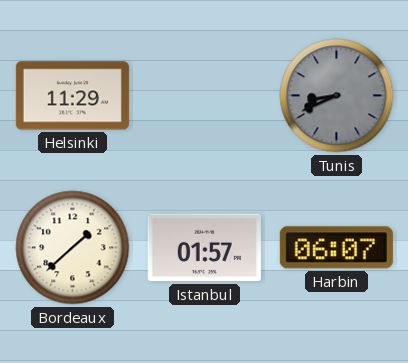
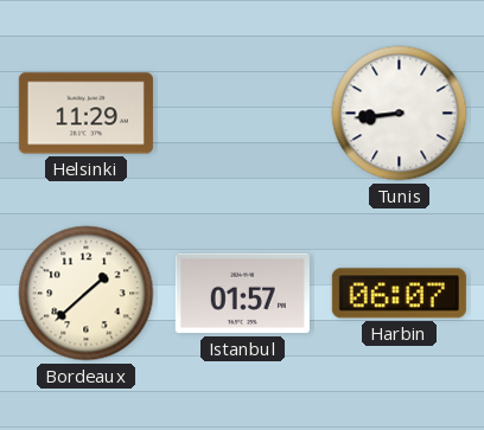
Tunis: 8:41 -> 8:44 (400, 114)
Tunis dial: grey -> white (400, 114)
